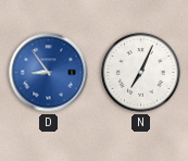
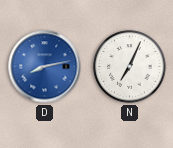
D: 8:54 -> 8:13 (45, 67)
